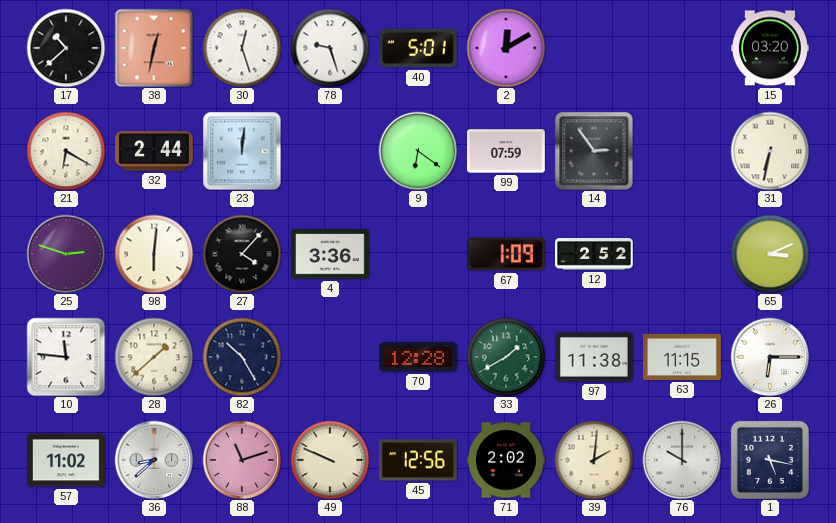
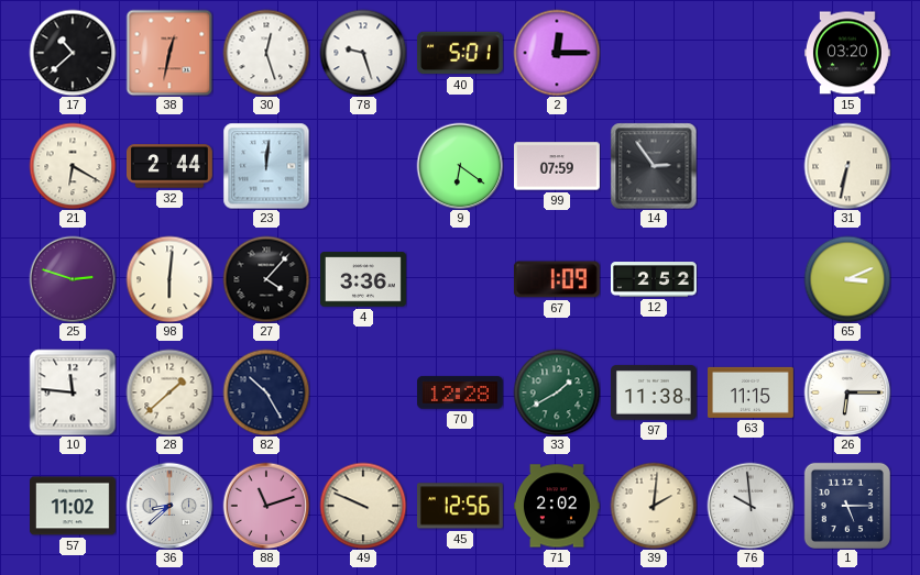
2: 12:10 -> 12:15 (557, 53)
76: 10:00 -> 9:59 (751, 506)
1: 5:17 -> 5:15 (847, 506)
